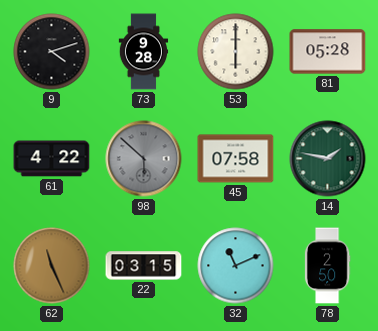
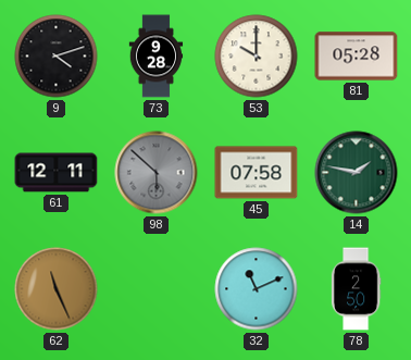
53: 6:00 -> 10:00 (257, 57)
61: 4:22 -> 12:11 (57, 173)
22: 03:15 -> none (144, 266)
